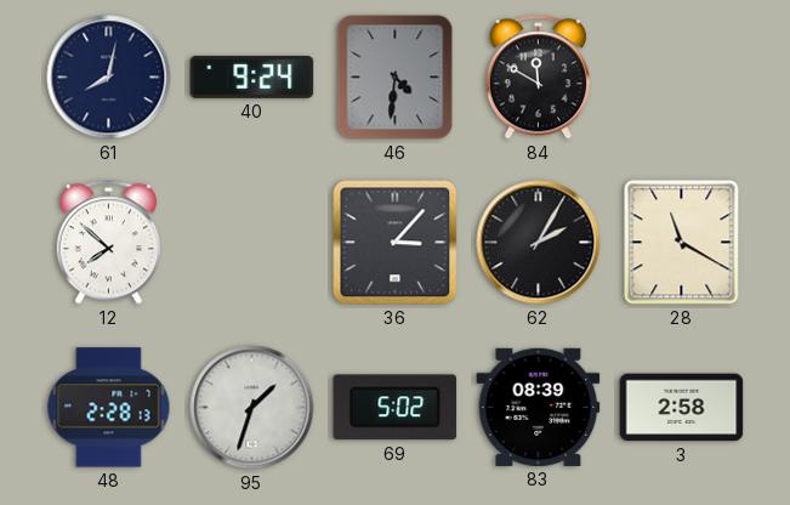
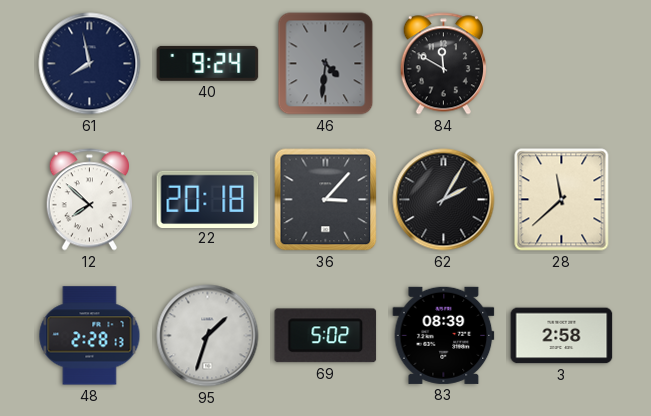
61: 8:02 -> 7:58 (90, 64)
22: none -> 20:18 (208, 199)
28: 11:20 -> 11:38 (562, 200)
